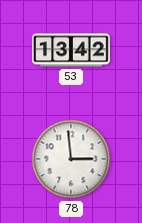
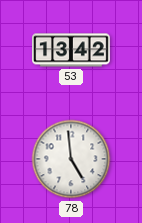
78: 2:59 -> 4:59 (71, 159)
